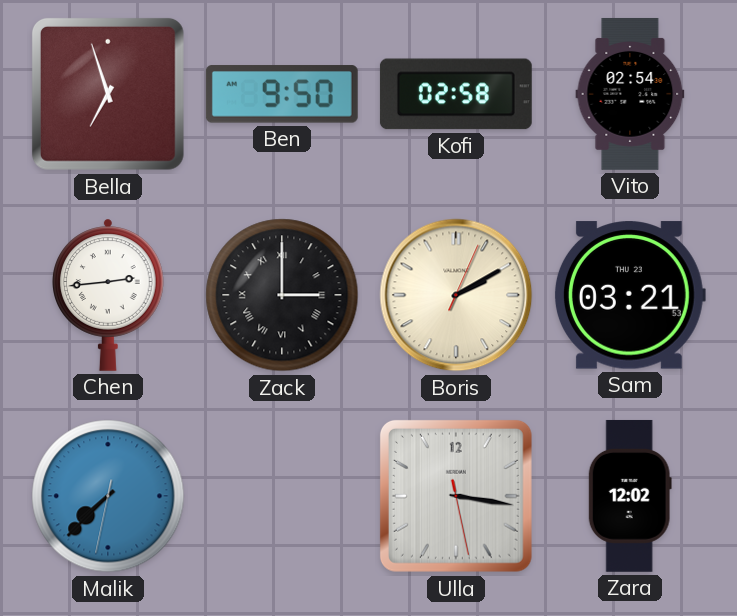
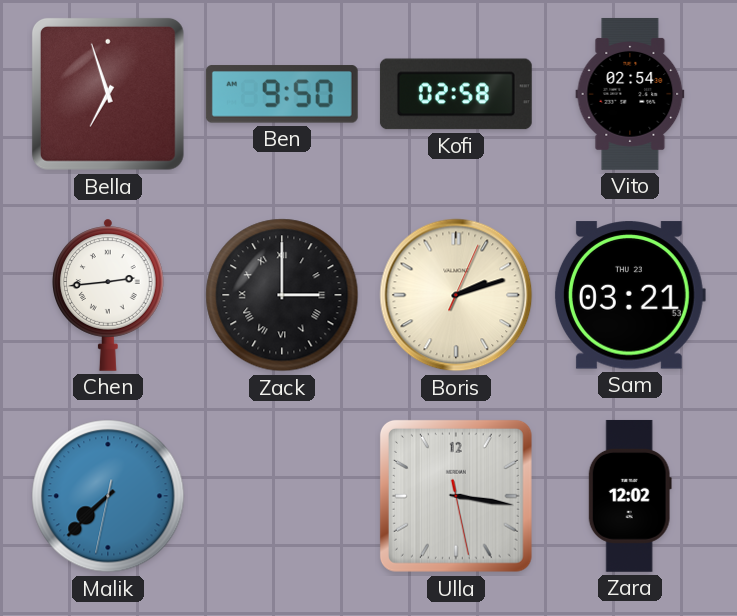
Boris: 2:10 -> 2:12 (456, 295)
